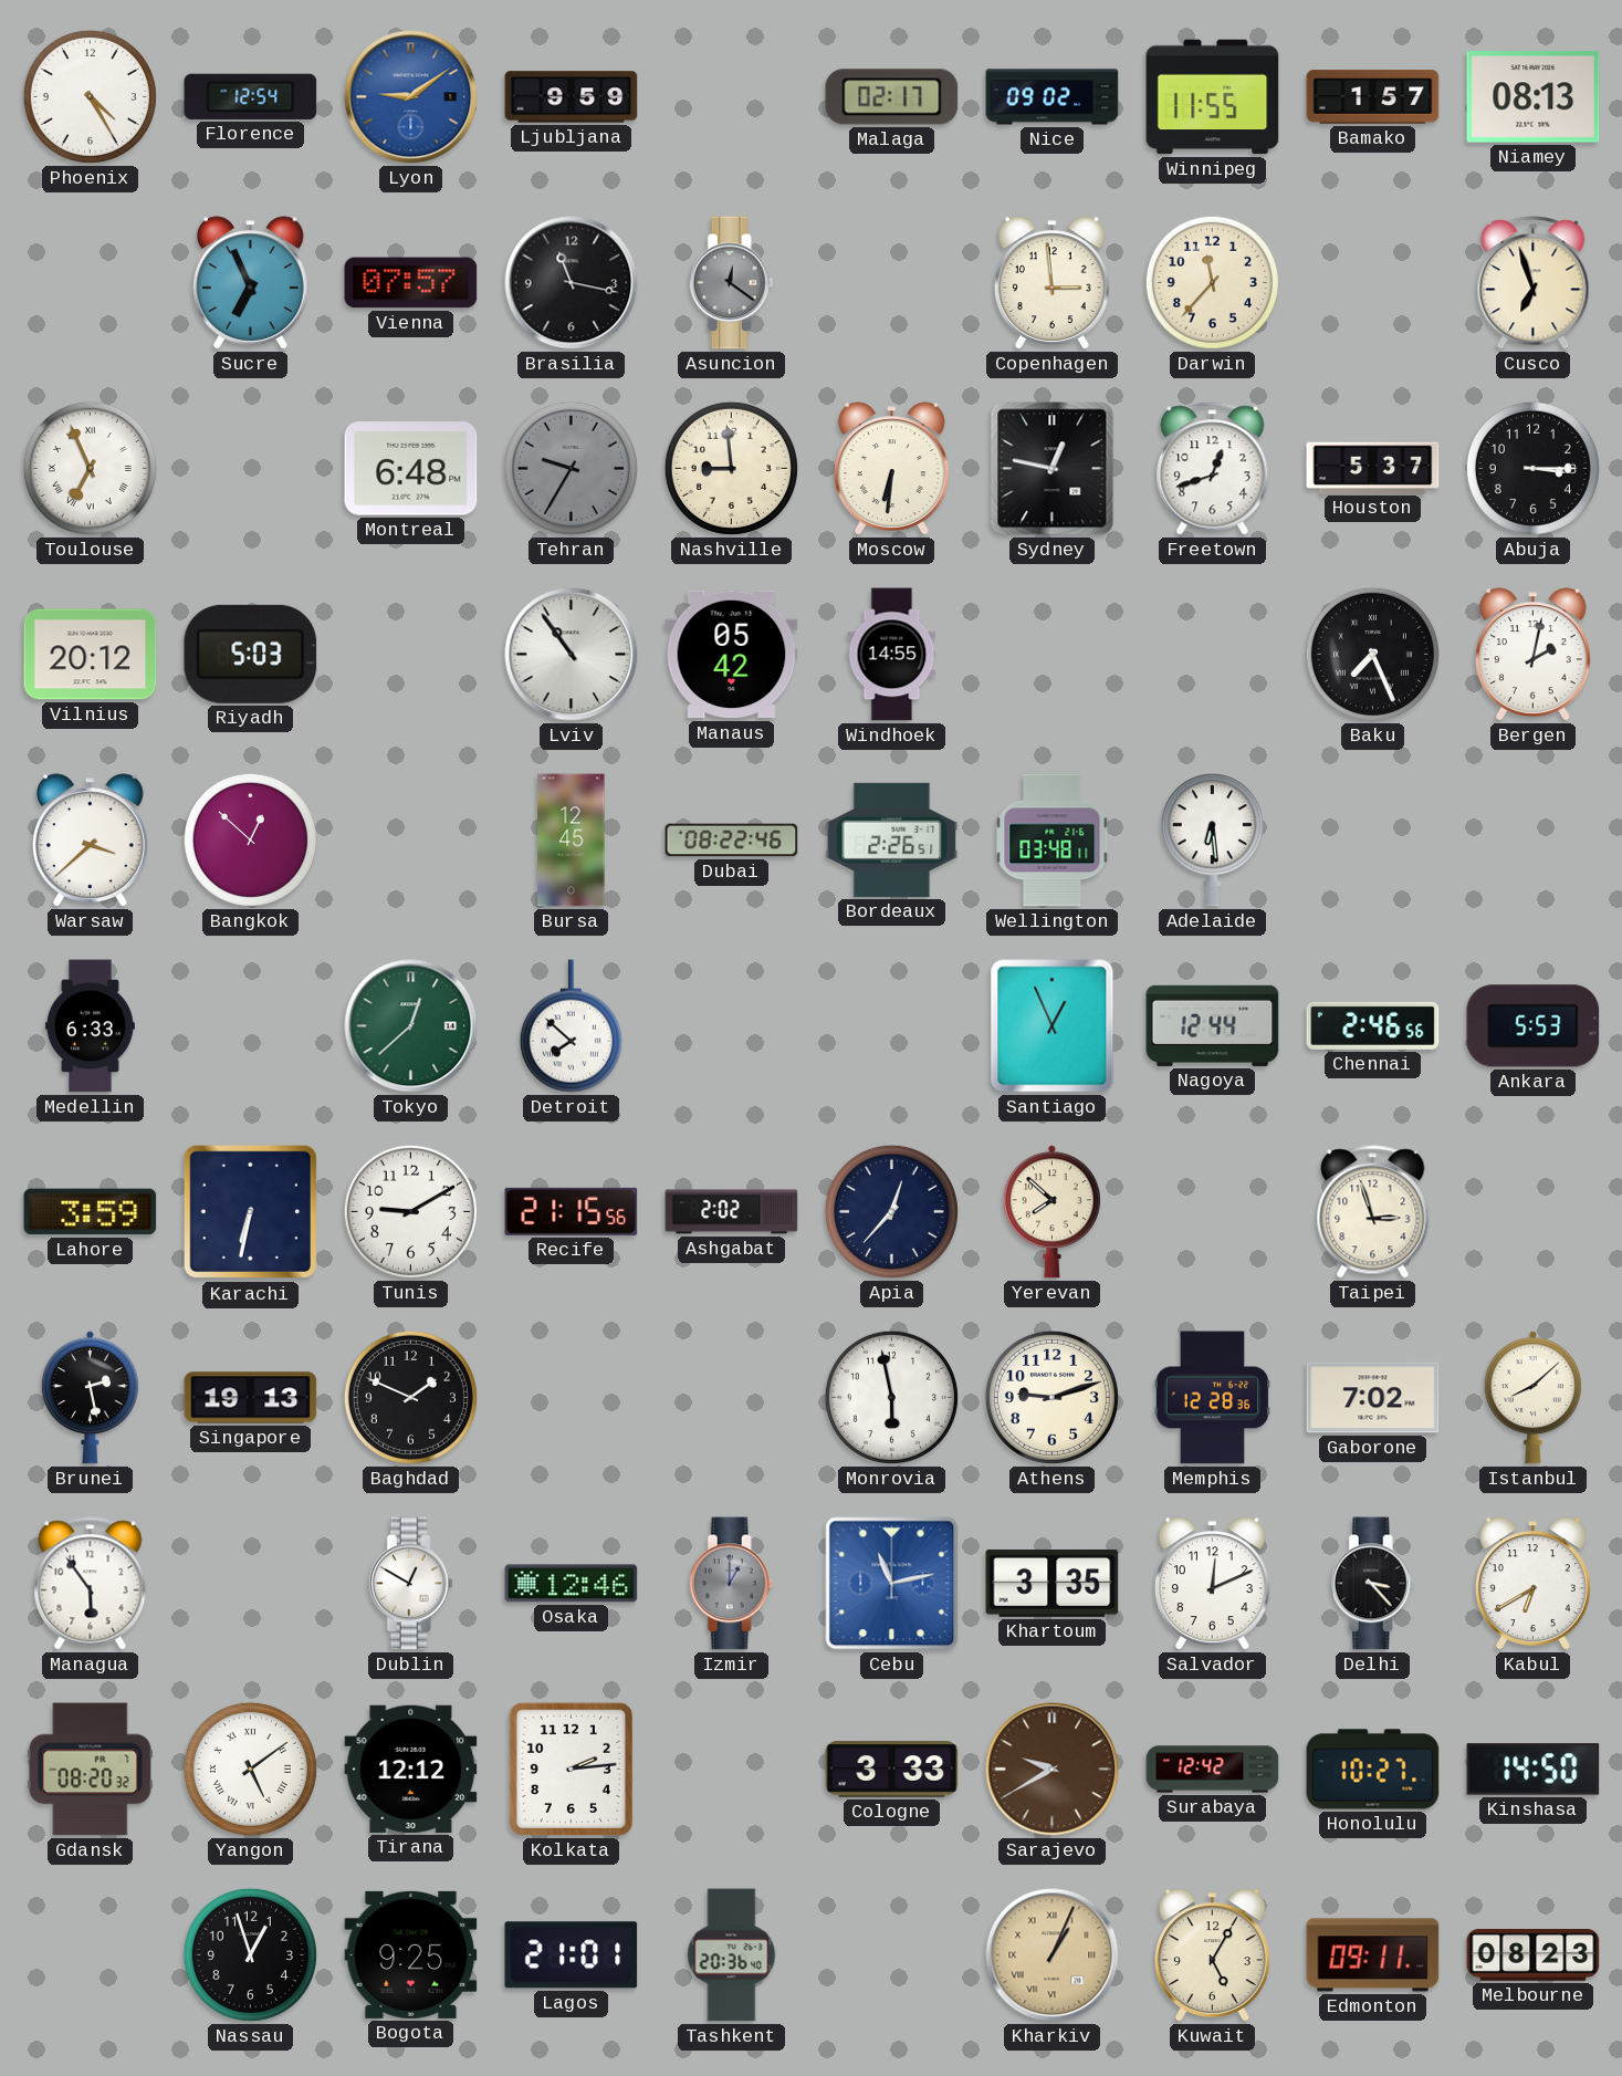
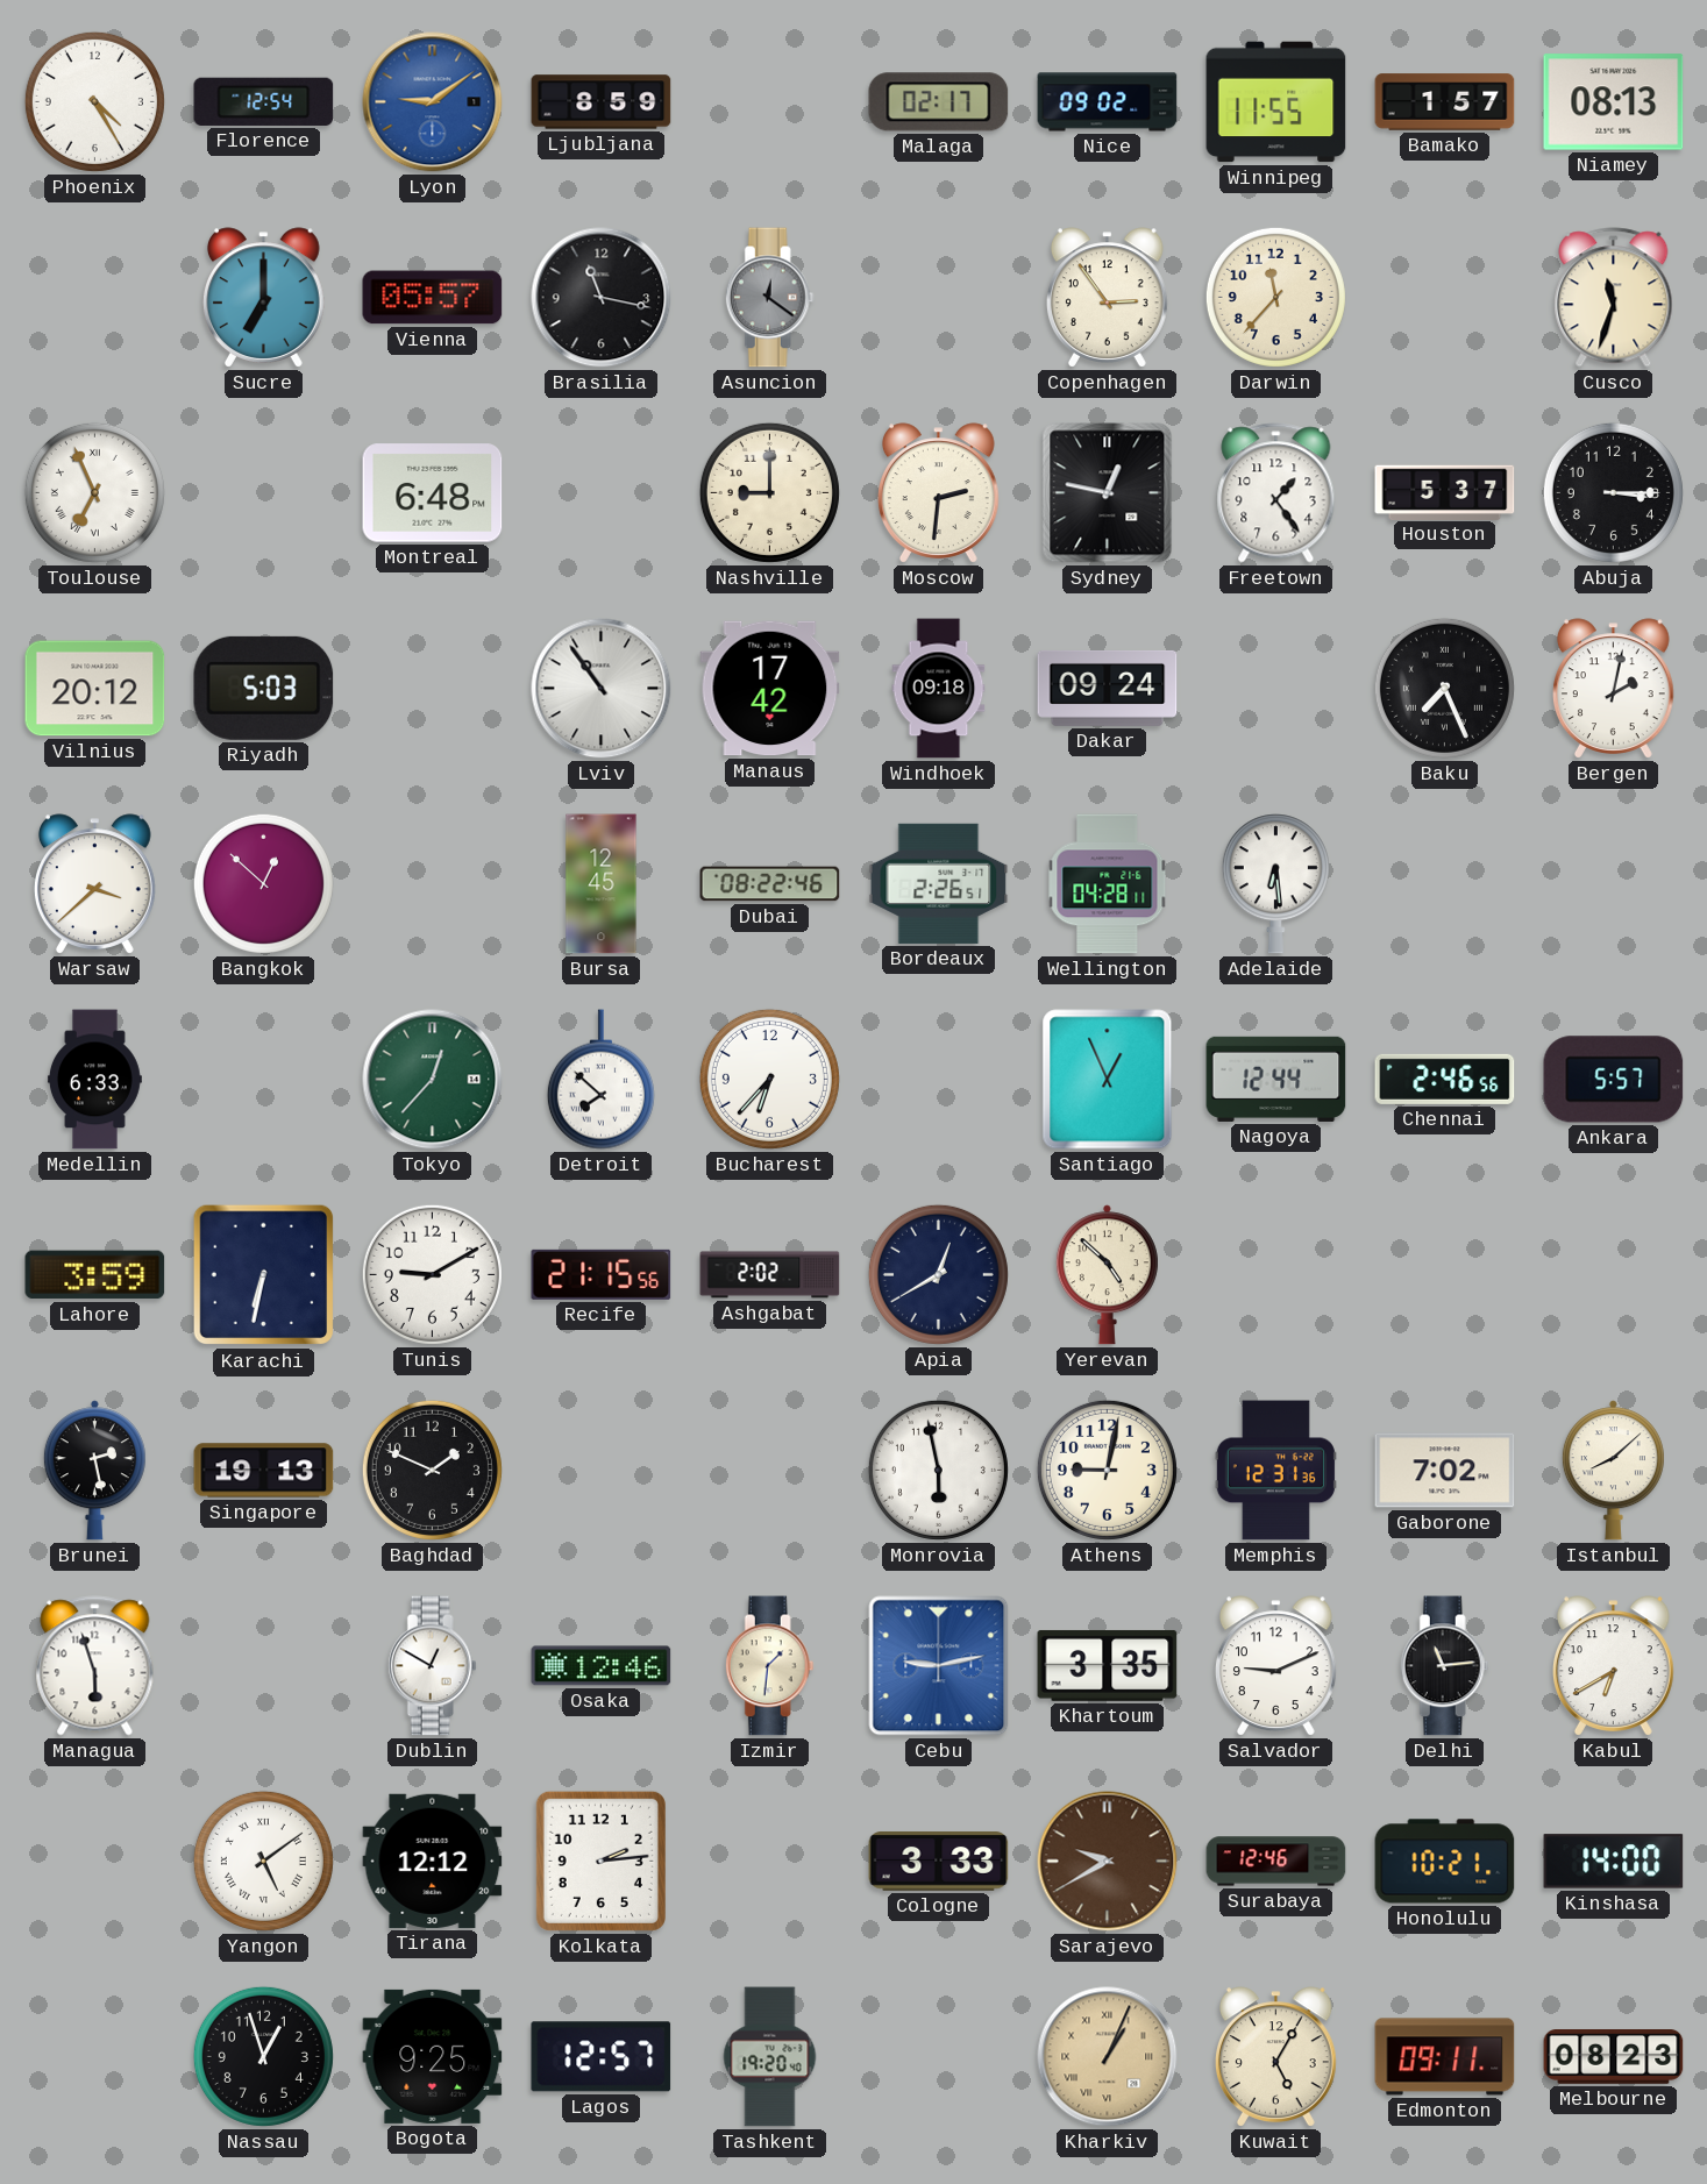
Ljubljana: 9:59 -> 8:59 (602, 102)
Sucre: 6:56 -> 7:00 (263, 298)
Vienna: 07:57 -> 05:57 (433, 298)
Copenhagen: 2:59 -> 2:54 (1107, 298)
Cusco: 6:57 -> 11:33 (1614, 298)
Tehran: 9:35 -> none (571, 468)
Nashville: 8:59 -> 9:00 (769, 492)
Moscow: 6:31 -> 2:31 (938, 493)
Freetown: 12:42 -> 1:24 (1276, 493)
Manaus: 05:42 -> 17:42 (770, 689)
Windhoek: 14:55 -> 09:18 (939, 689)
Dakar: none -> 09:24 (1108, 688)
Wellington: 03:48 -> 04:28 (1108, 884)
Tokyo: 12:38 -> 12:37 (433, 1080)
Bucharest: none -> 6:37 (769, 1079)
Ankara: 5:53 -> 5:57 (1614, 1080)
Apia: 12:37 -> 12:40 (938, 1274)
Yerevan: 7:52 -> 4:52 (1107, 1275)
Taipei: 2:57 -> none (1373, 1212)
Athens: 9:12 -> 9:02 (1107, 1470)
Memphis: 12:28 -> 12:31 (1275, 1471)
Managua: 5:54 -> 5:57 (95, 1666)
Izmir: 1:00 -> 1:31 (769, 1666)
Izmir dial: grey -> cream (769, 1666)
Cebu: 11:13 -> 9:13 (939, 1666)
Salvador: 12:11 -> 9:11 (1275, 1666)
Delhi: 3:23 -> 11:14 (1444, 1666)
Gdansk: 08:20 -> none (91, 1770)
Surabaya: 12:42 -> 12:46 (1276, 1862)
Honolulu: 10:27 -> 10:21 (1445, 1862)
Kinshasa: 14:50 -> 14:00 (1614, 1862)
Lagos: 21:01 -> 12:57 (602, 2057)
Tashkent: 20:36 -> 19:20 (770, 2057)
